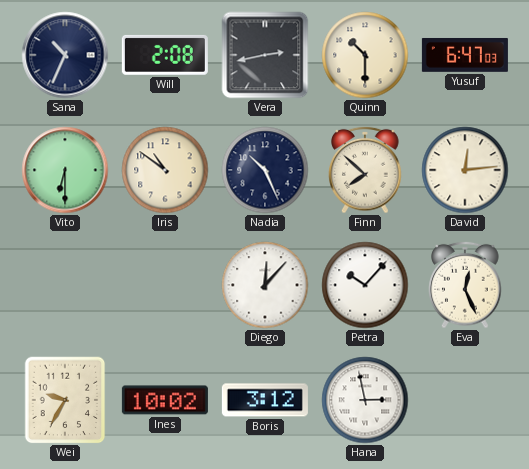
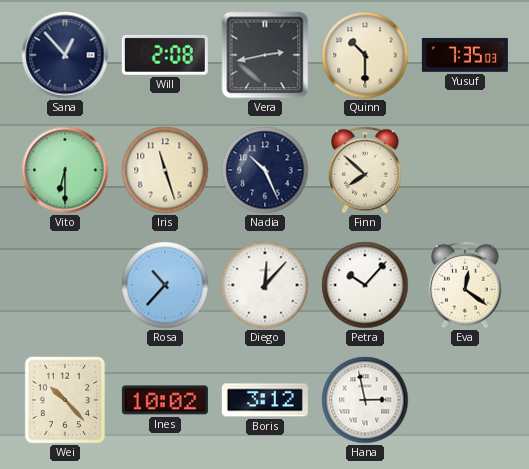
Sana: 10:34 -> 12:53 (65, 55)
Yusuf: 6:47 -> 7:35 (465, 55)
Iris: 10:51 -> 11:27 (165, 170)
David: 12:14 -> none (465, 170)
Rosa: none -> 10:37 (165, 285)
Eva: 12:26 -> 12:21 (465, 285)
Wei: 9:35 -> 10:23 (65, 400)
